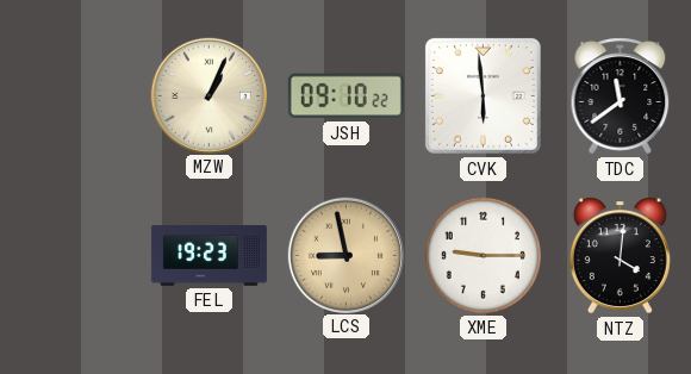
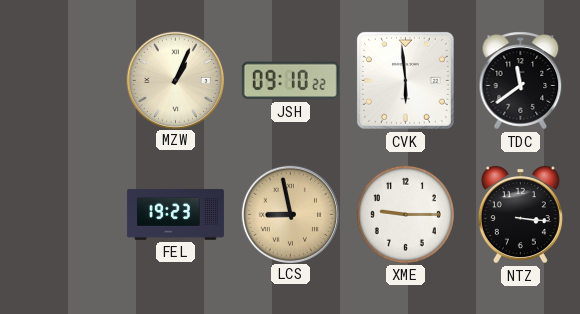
NTZ: 4:01 -> 3:16 (520, 215)
